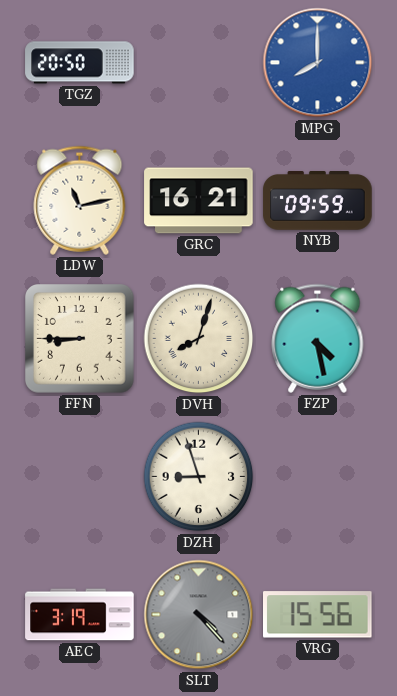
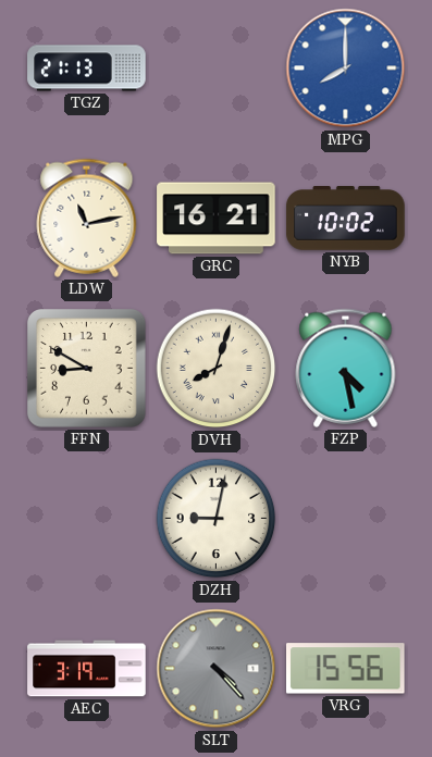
TGZ: 20:50 -> 21:13 (87, 69)
NYB: 09:59 -> 10:02 (346, 219)
FFN: 8:45 -> 8:50 (87, 369)
DZH: 8:57 -> 9:02 (217, 519)
